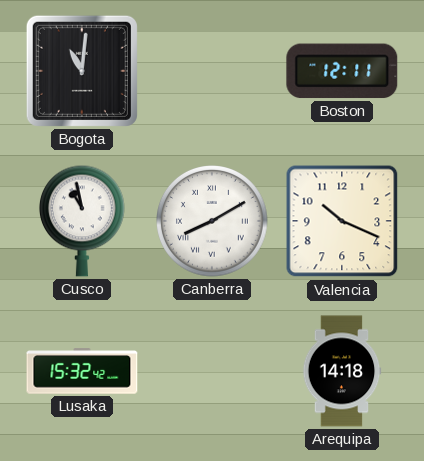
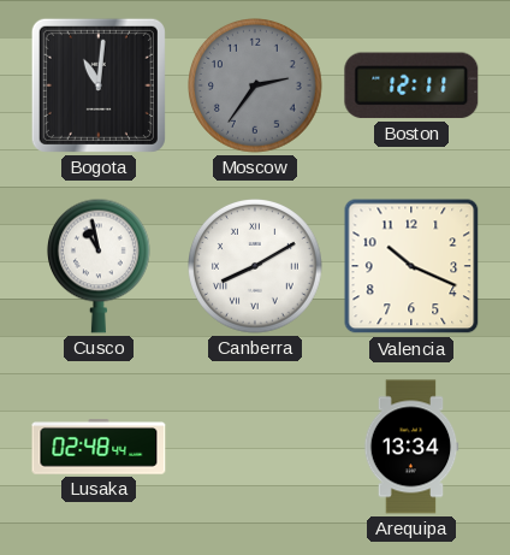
Moscow: none -> 2:36 (256, 87)
Lusaka: 15:32 -> 02:48 (99, 447)
Arequipa: 14:18 -> 13:34 (411, 447)
